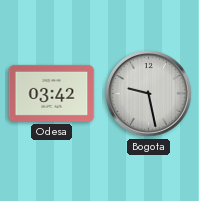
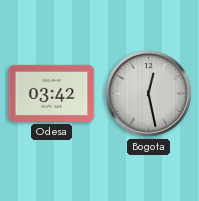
Bogota: 9:28 -> 12:28 (149, 94)
